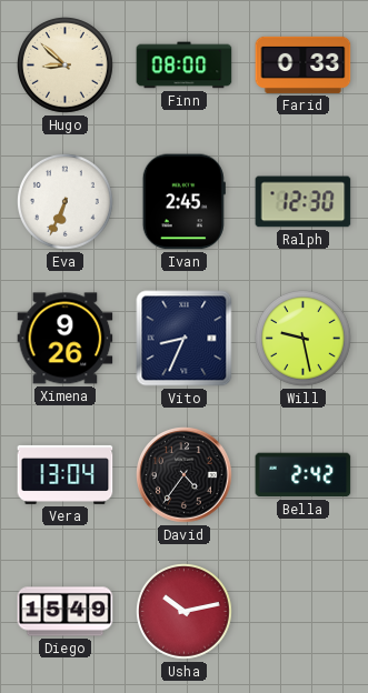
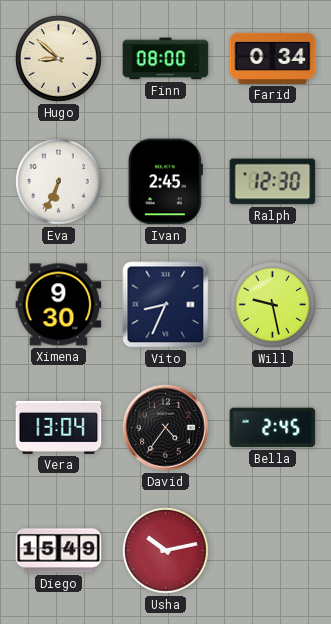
Farid: 0:33 -> 0:34 (273, 58)
Ximena: 9:26 -> 9:30 (59, 305)
Bella: 2:42 -> 2:45 (273, 428)
